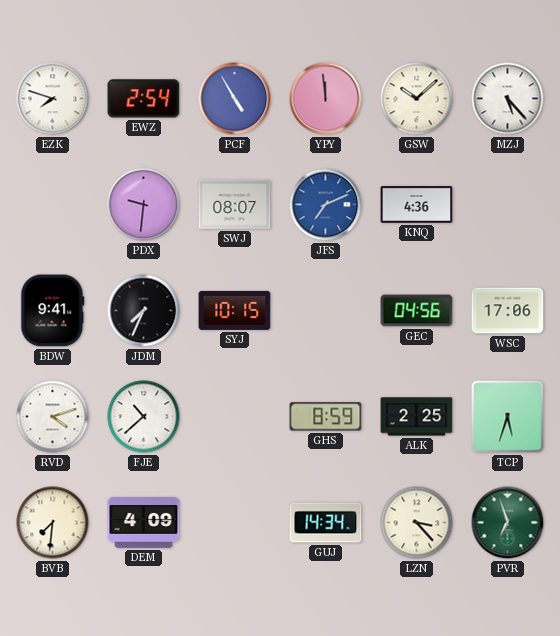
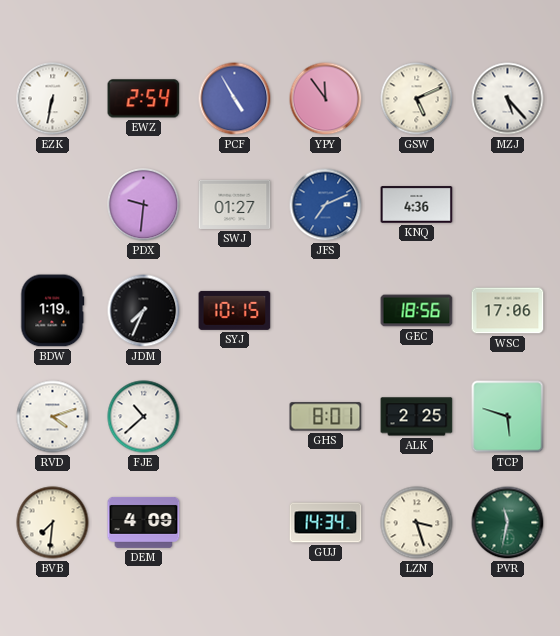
EZK: 7:48 -> 6:32 (53, 99)
YPY: 11:59 -> 11:54 (326, 99)
GSW: 10:08 -> 5:11 (417, 99)
SWJ: 08:07 -> 01:27 (235, 204)
BDW: 9:41 -> 1:19 (53, 311)
GEC: 04:56 -> 18:56 (417, 311)
GHS: 8:59 -> 8:01 (326, 417)
TCP: 5:33 -> 5:48 (508, 417)
LZN: 3:23 -> 3:27 (417, 523)
PVR: 6:57 -> 11:32 (508, 523)
